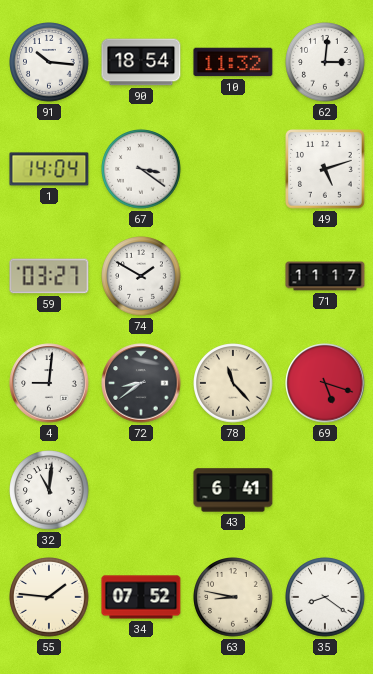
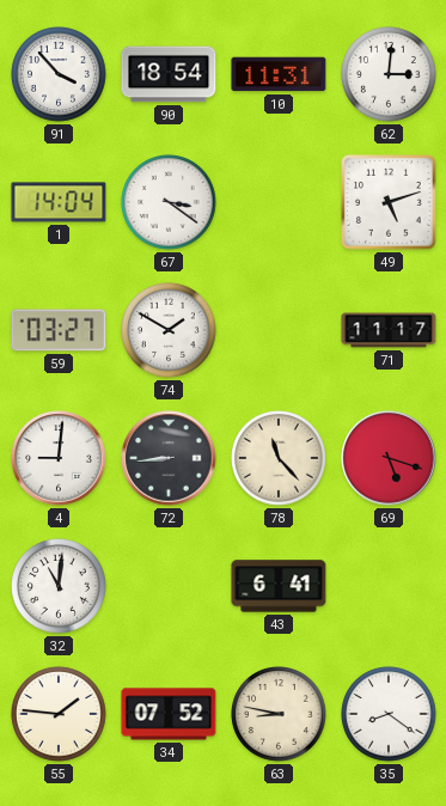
91: 10:16 -> 3:53 (59, 74)
10: 11:32 -> 11:31 (279, 74)
72: 8:39 -> 8:44 (169, 458)
